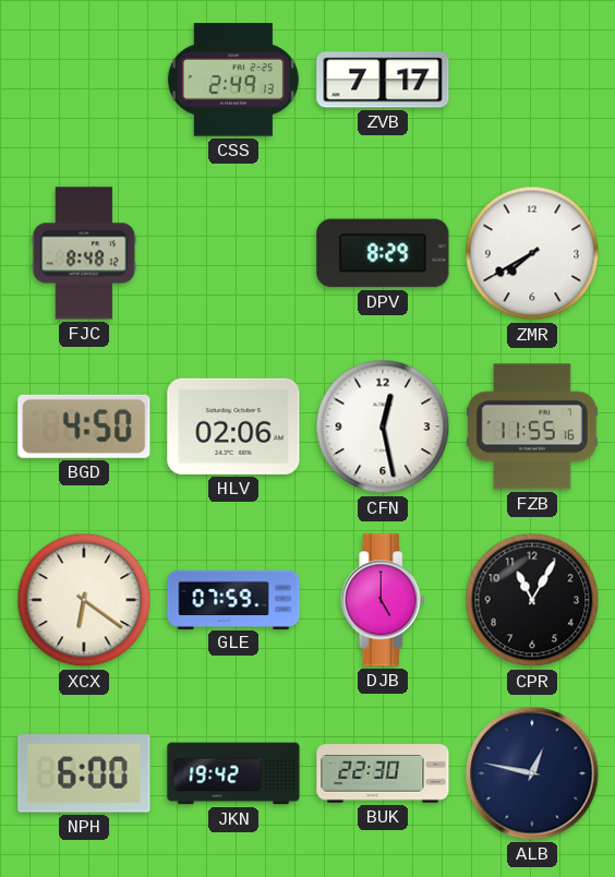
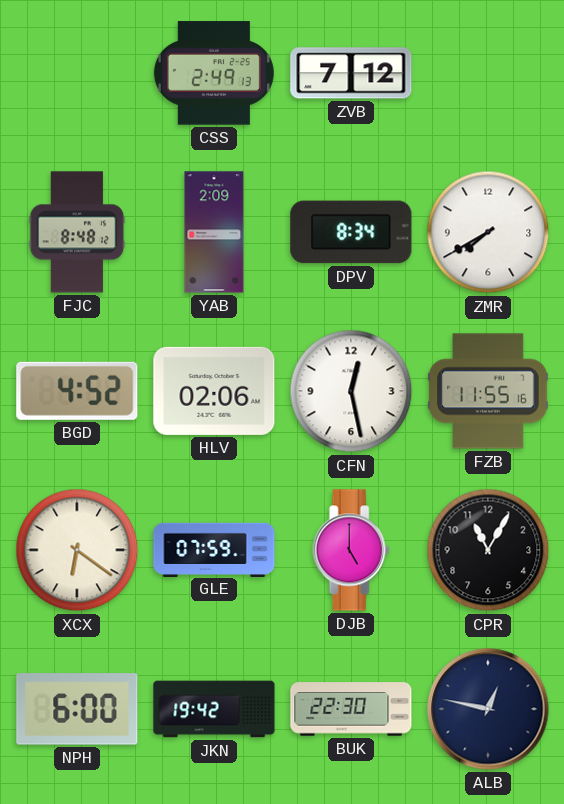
ZVB: 7:17 -> 7:12 (351, 73)
YAB: none -> 2:09 (214, 232)
DPV: 8:29 -> 8:34 (351, 232)
BGD: 4:50 -> 4:52 (77, 391)
